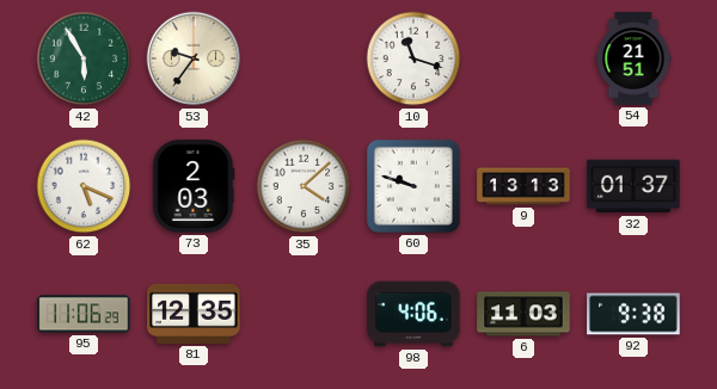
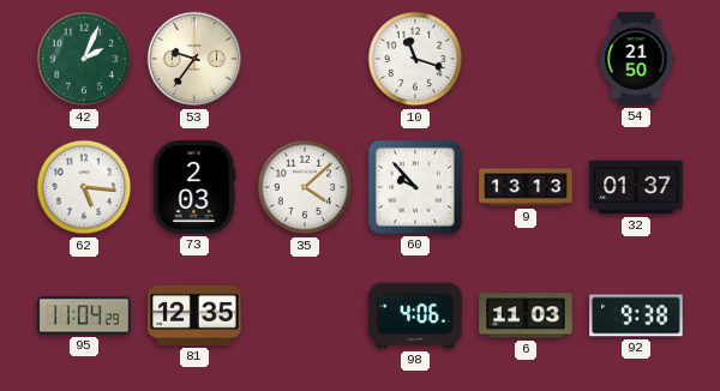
42: 5:55 -> 2:04 (84, 59)
54: 21:51 -> 21:50 (636, 59)
62: 5:19 -> 5:16 (84, 187)
60: 9:48 -> 9:53 (415, 187)
95: 11:06 -> 11:04 (84, 315)
